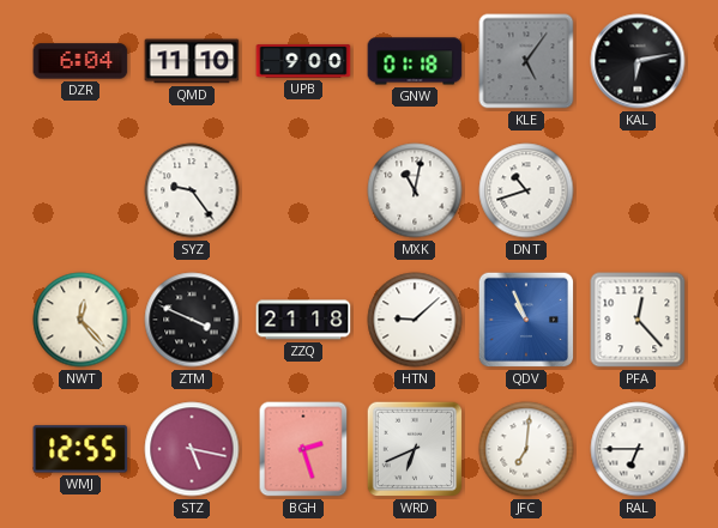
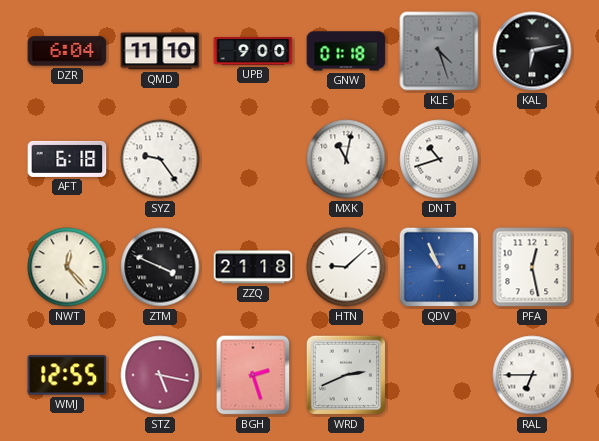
KLE: 5:06 -> 4:27 (439, 51)
AFT: none -> 6:18 (67, 159)
PFA: 12:23 -> 12:28 (532, 267)
WRD: 6:41 -> 2:41 (346, 375)
JFC: 7:01 -> none (526, 449)
